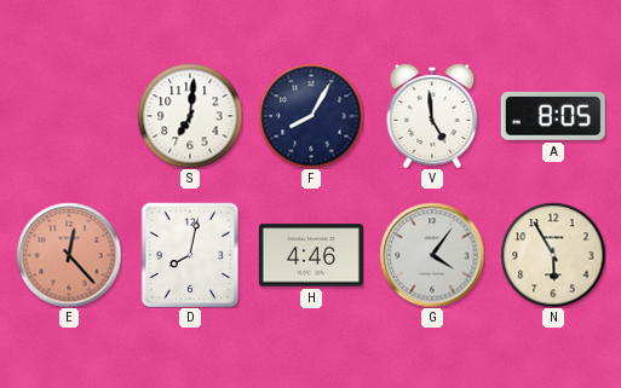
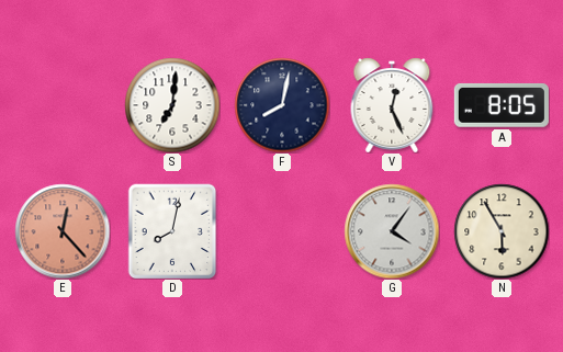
F: 8:05 -> 8:02 (282, 105)
V: 4:59 -> 12:26 (392, 105)
H: 4:46 -> none (311, 255)
